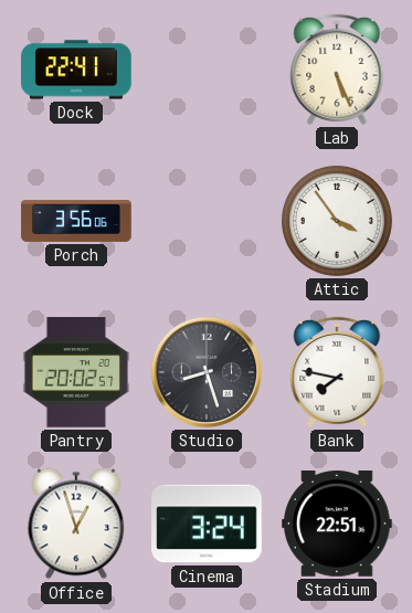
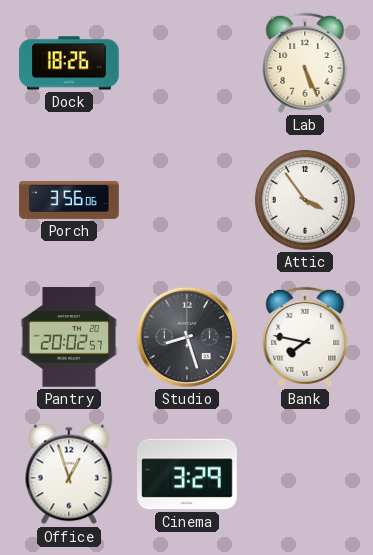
Dock: 22:41 -> 18:26 (69, 63)
Cinema: 3:24 -> 3:29 (187, 474)
Stadium: 22:51 -> none (338, 525)
